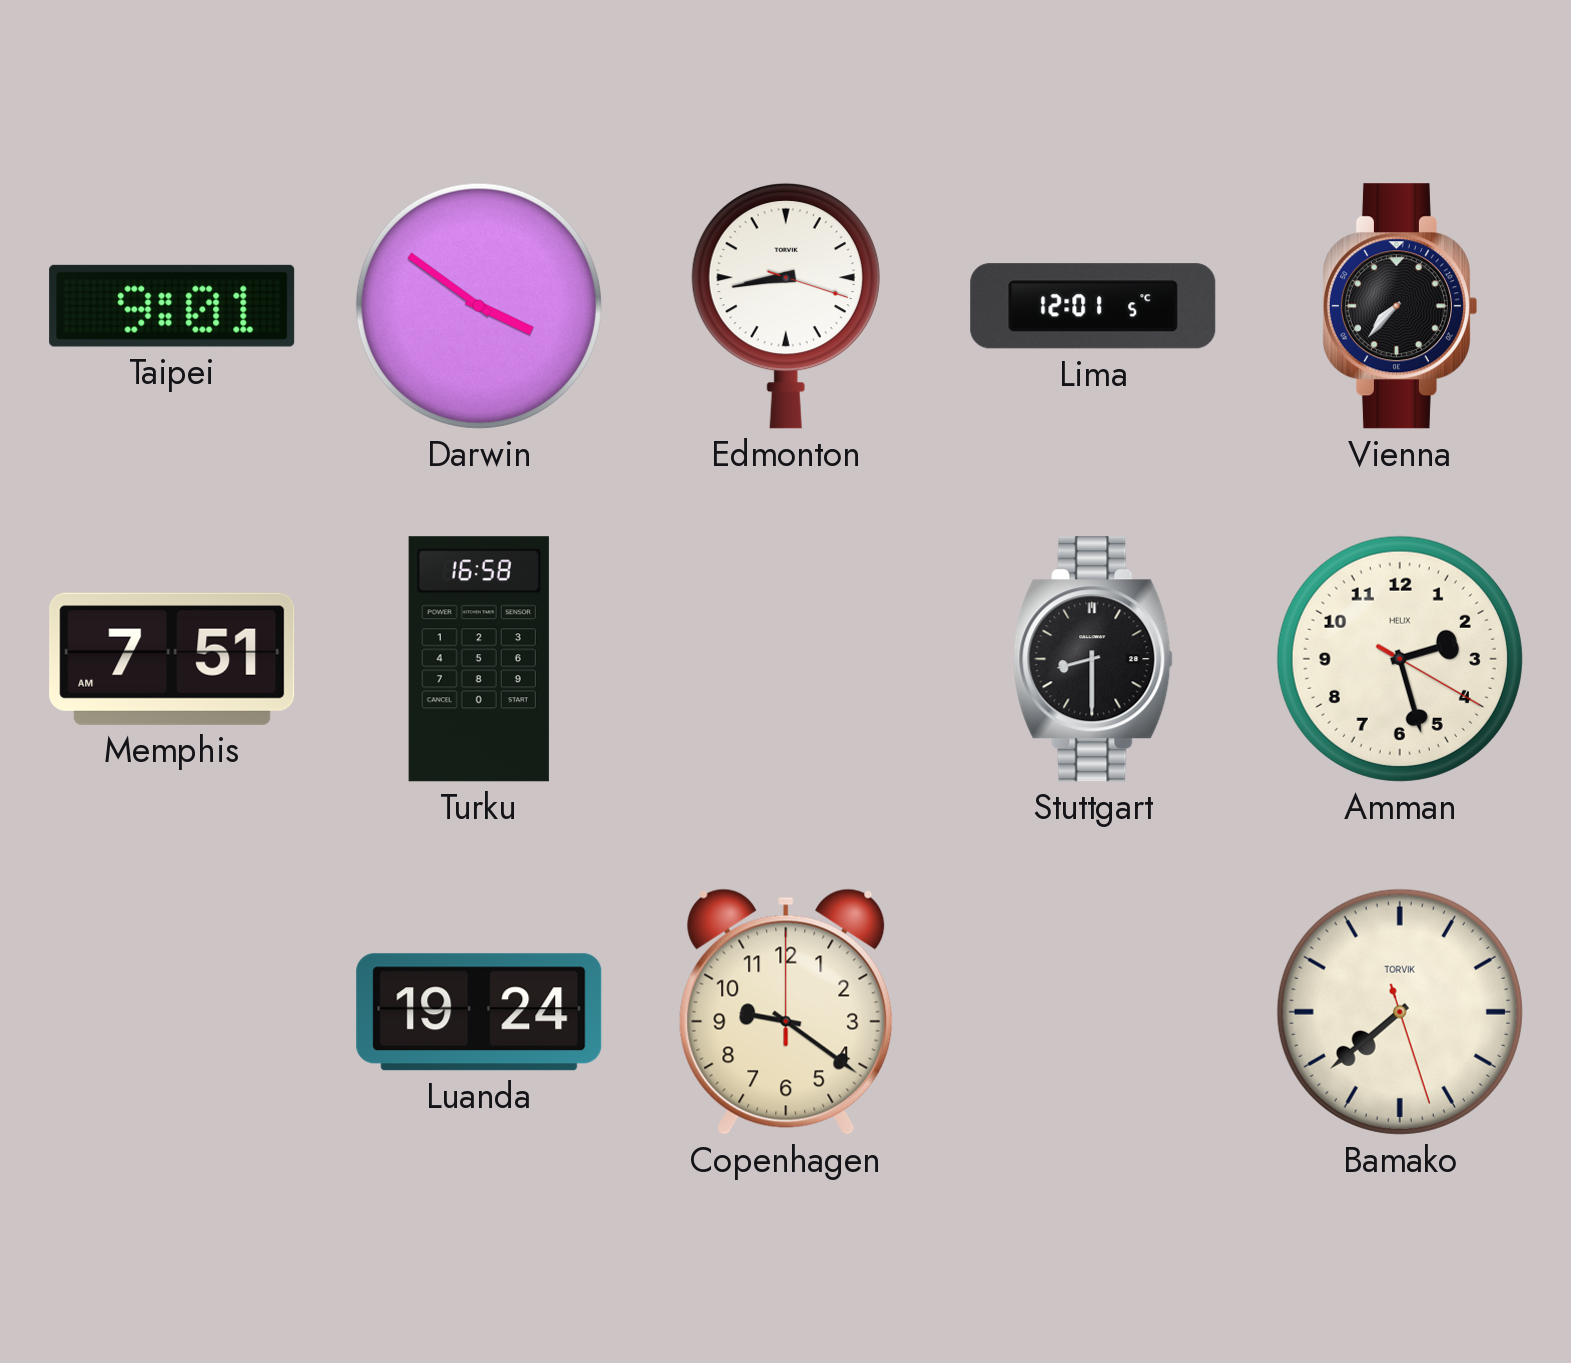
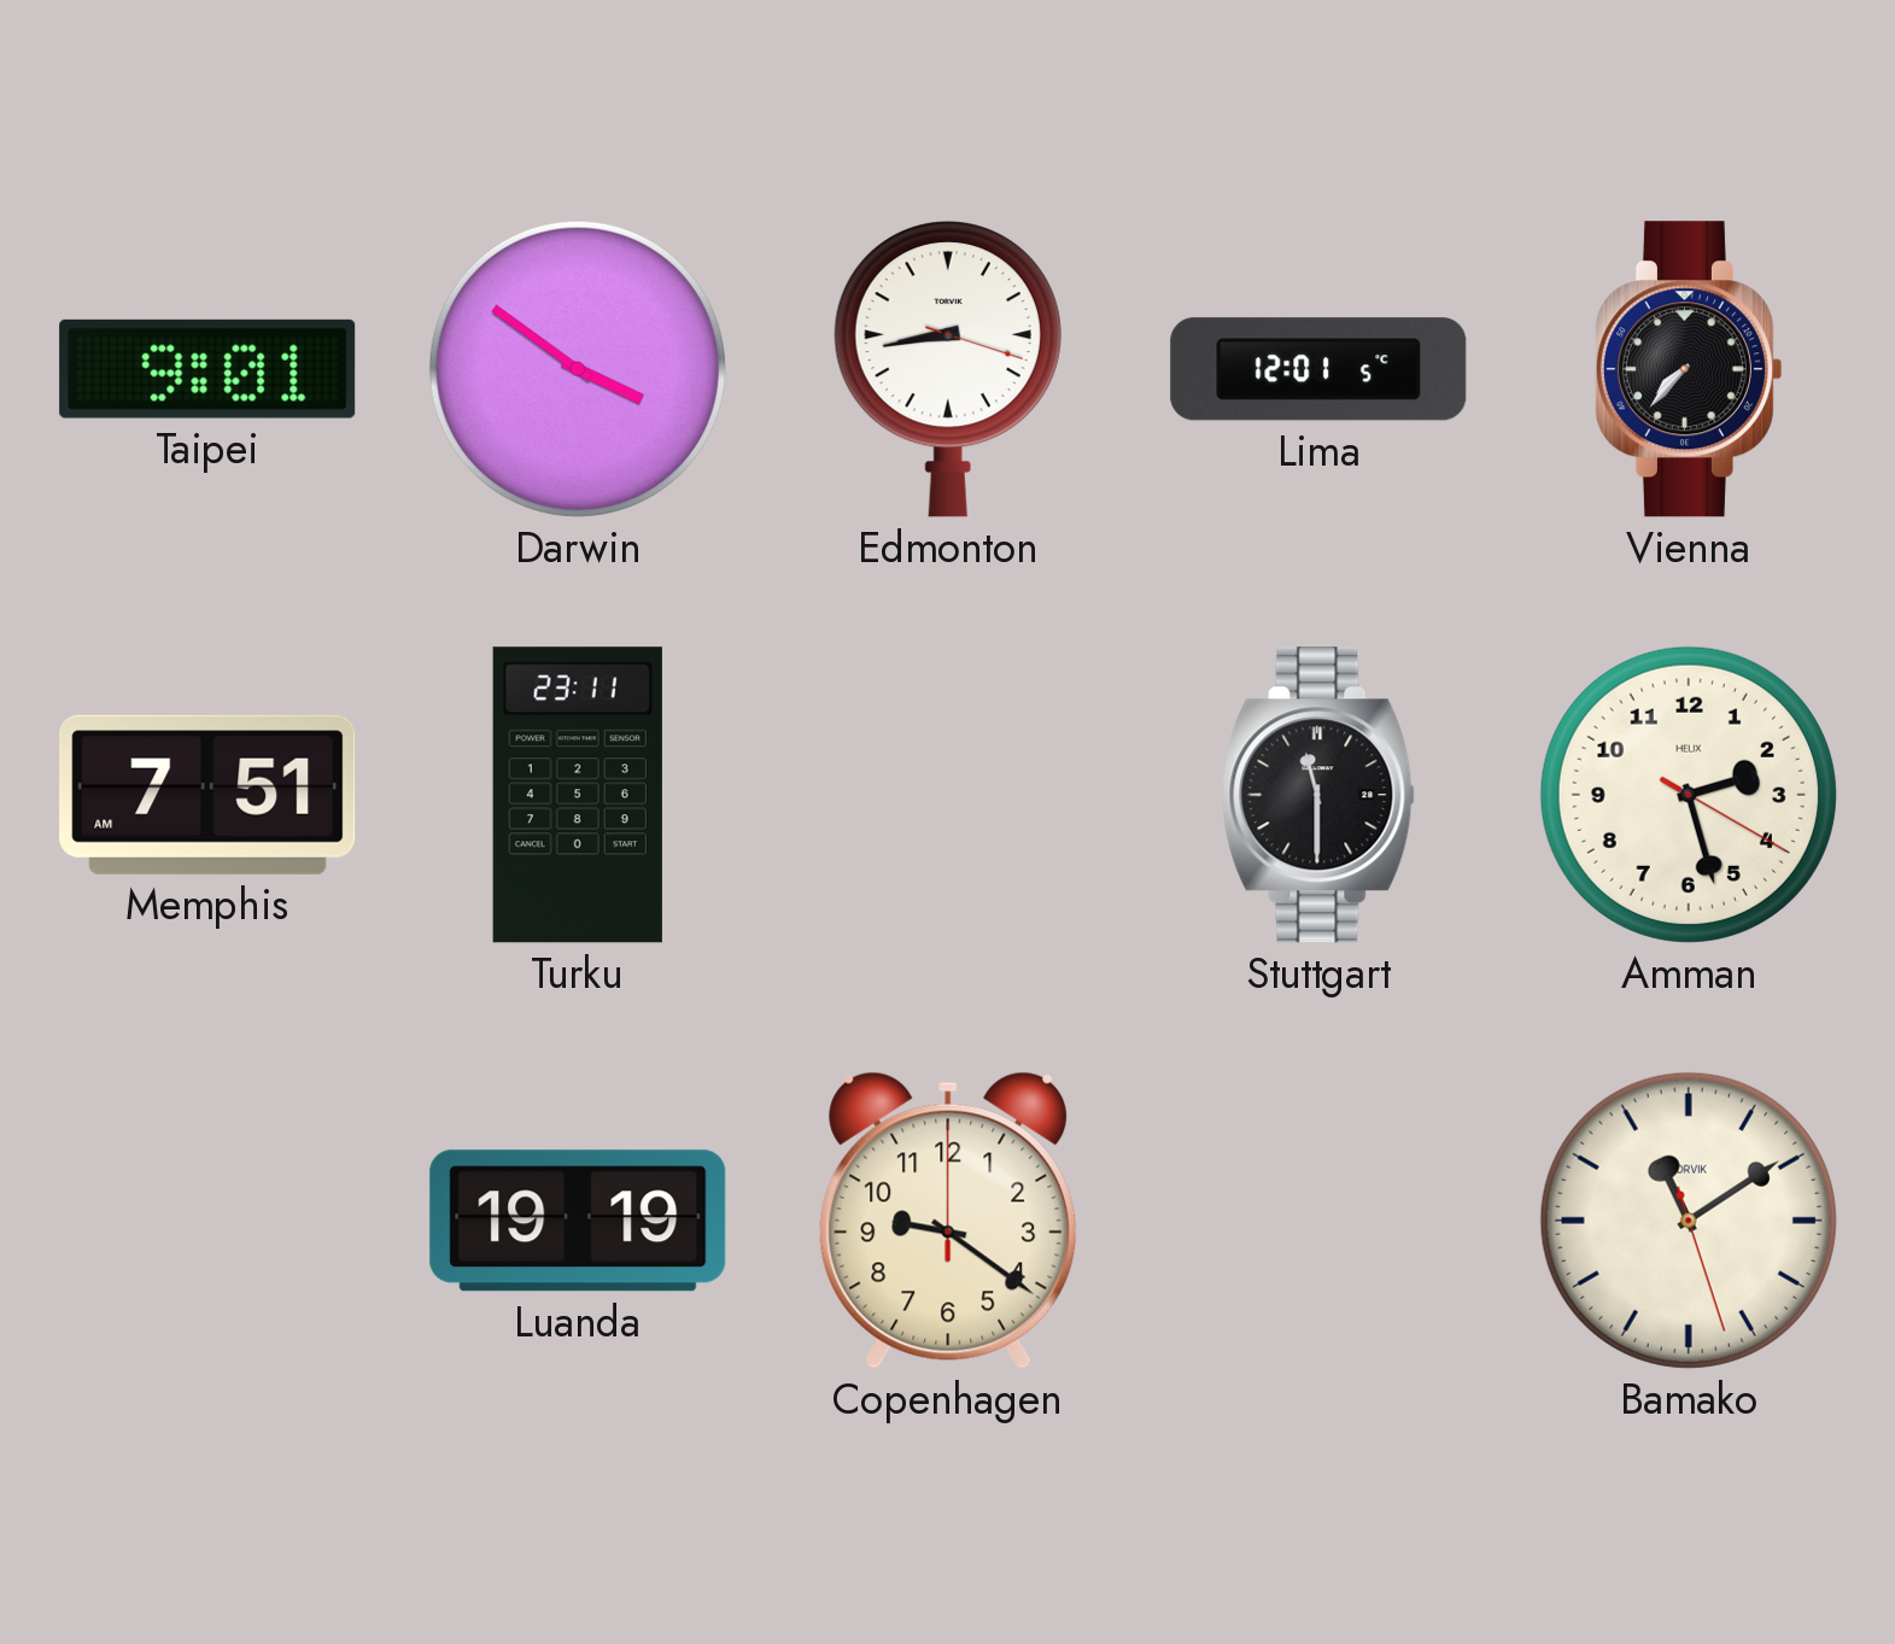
Turku: 16:58 -> 23:11 (578, 795)
Stuttgart: 8:30 -> 11:30 (1318, 795)
Luanda: 19:24 -> 19:19 (578, 1221)
Bamako: 7:38 -> 11:09 (1689, 1221)
